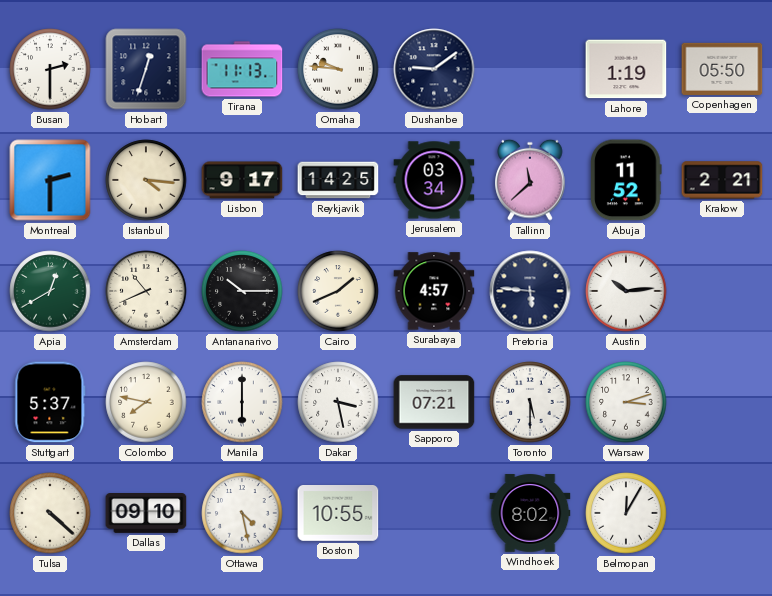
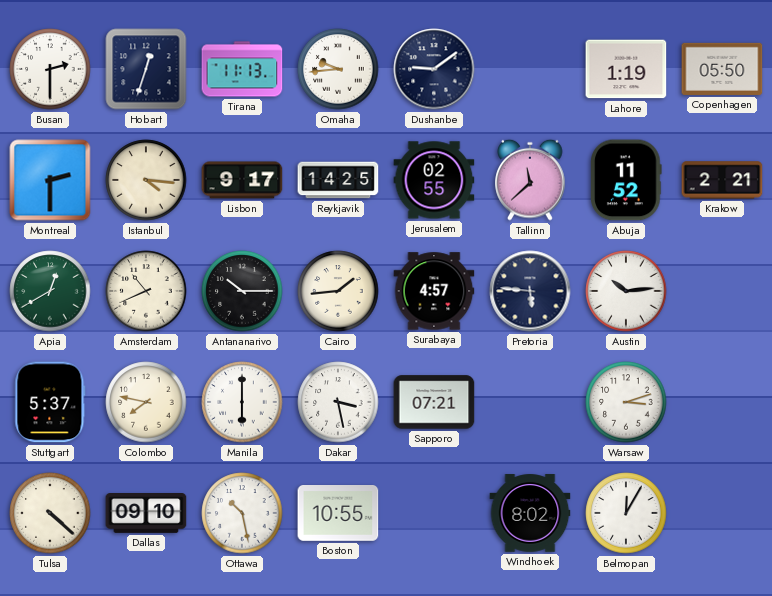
Omaha: 9:46 -> 9:44 (338, 69)
Jerusalem: 03:34 -> 02:55 (434, 180)
Cairo: 1:41 -> 1:44 (338, 291)
Toronto: 5:30 -> none (530, 402)
Ottawa: 4:28 -> 10:28 (242, 513)
